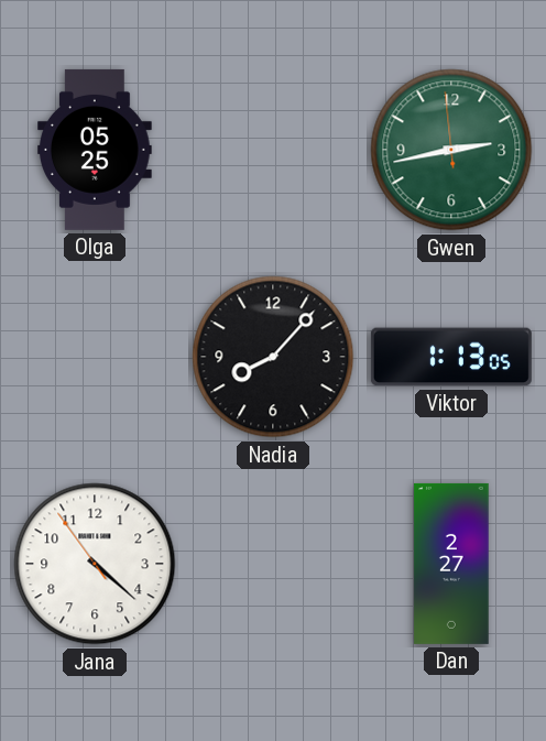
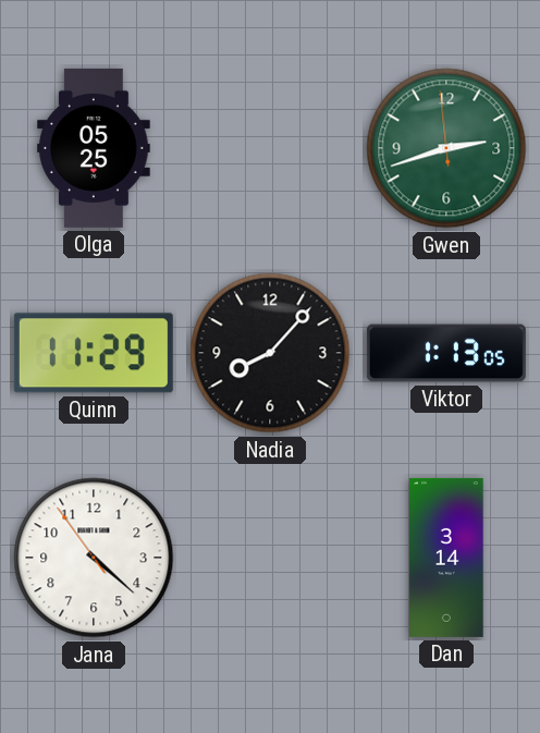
Gwen: 2:42 -> 2:41 (446, 148)
Quinn: none -> 11:29 (94, 353)
Dan: 2:27 -> 3:14 (446, 558)
